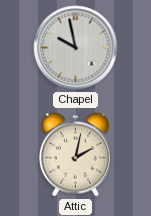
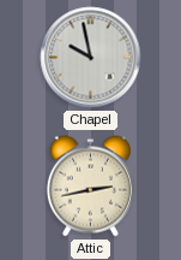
Attic: 2:02 -> 2:43 (90, 187)
